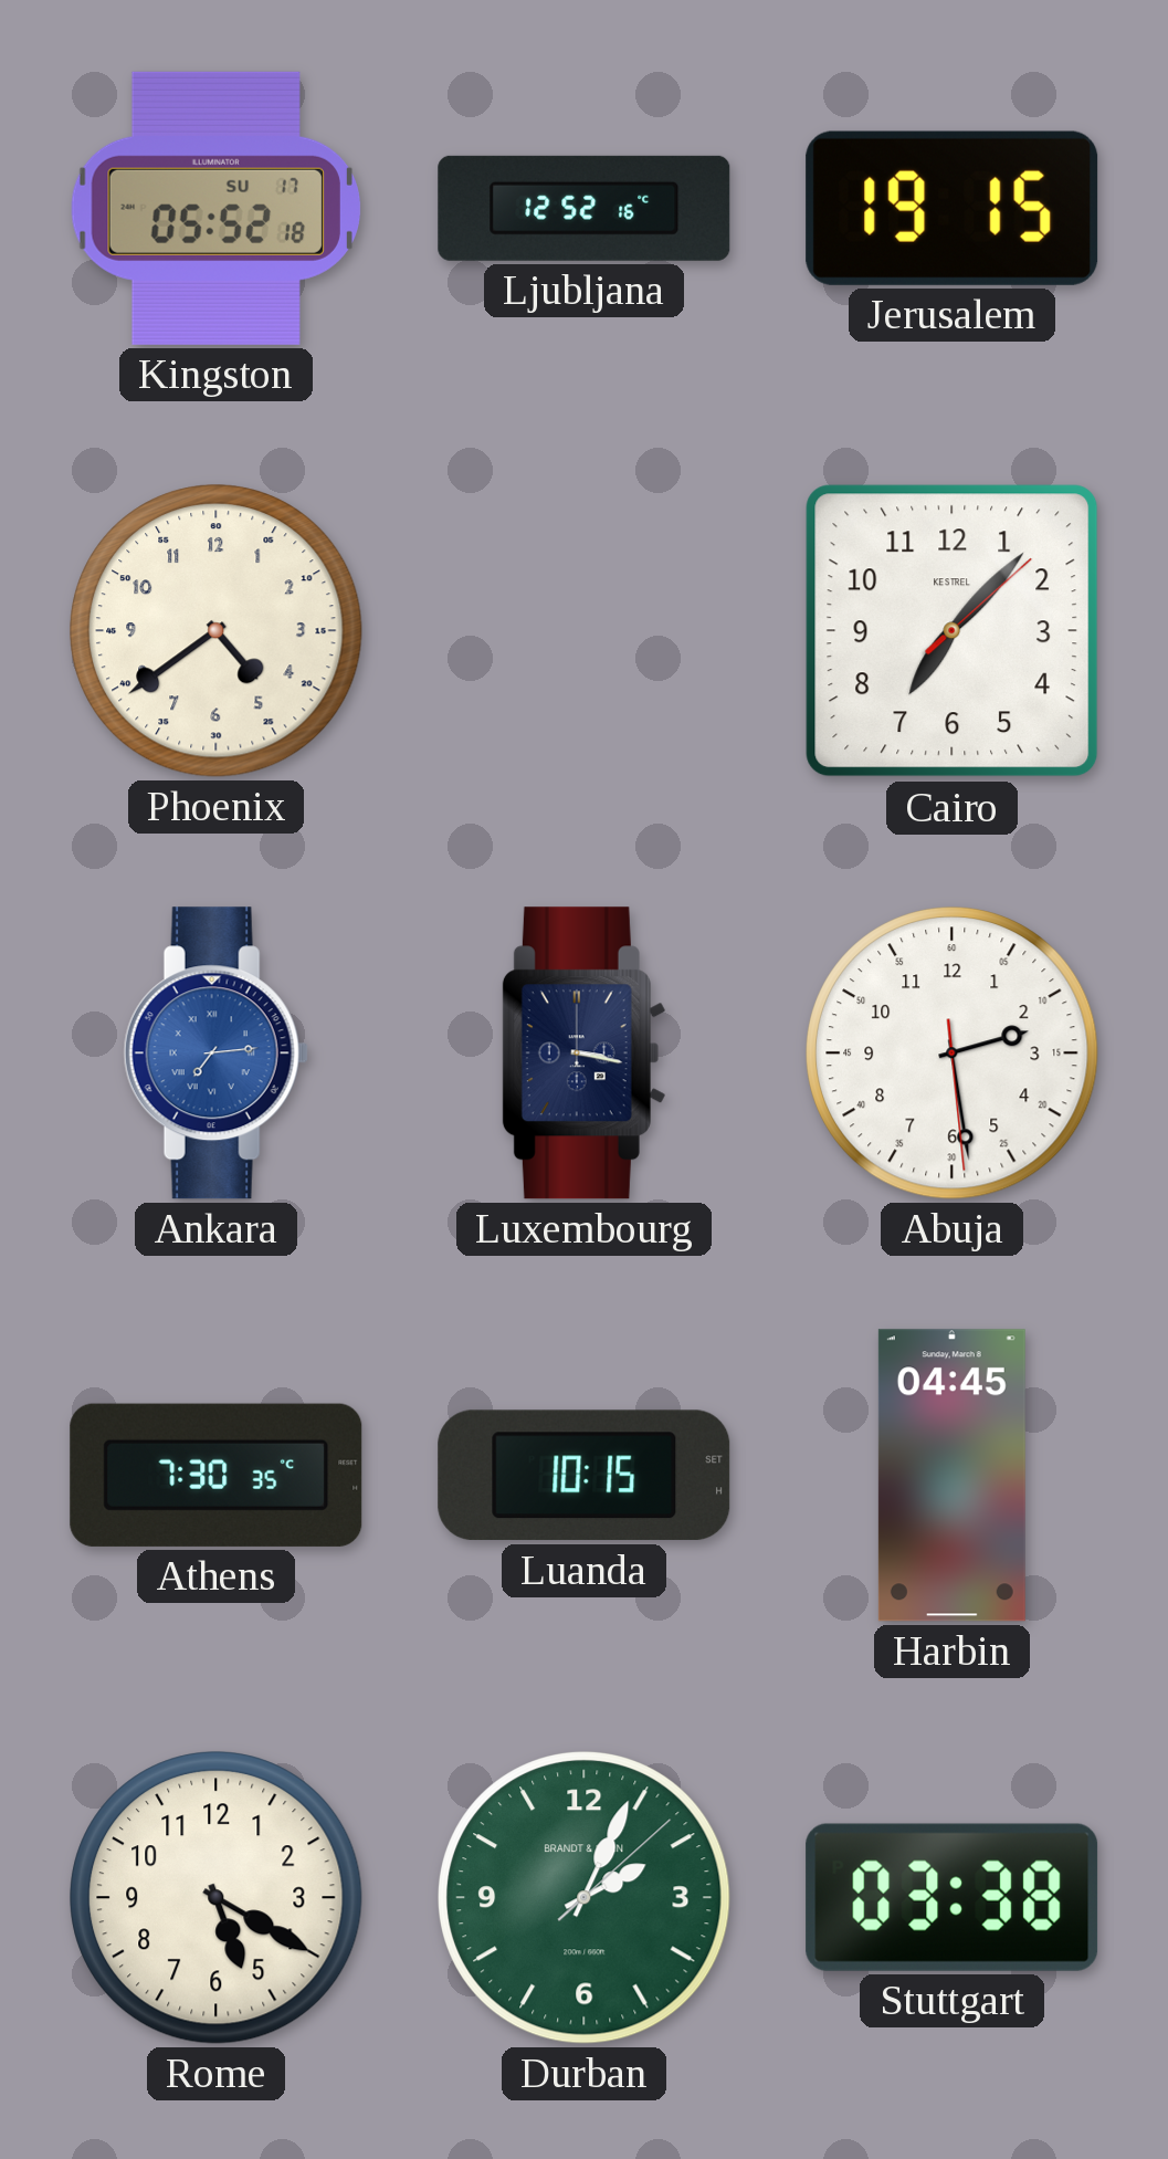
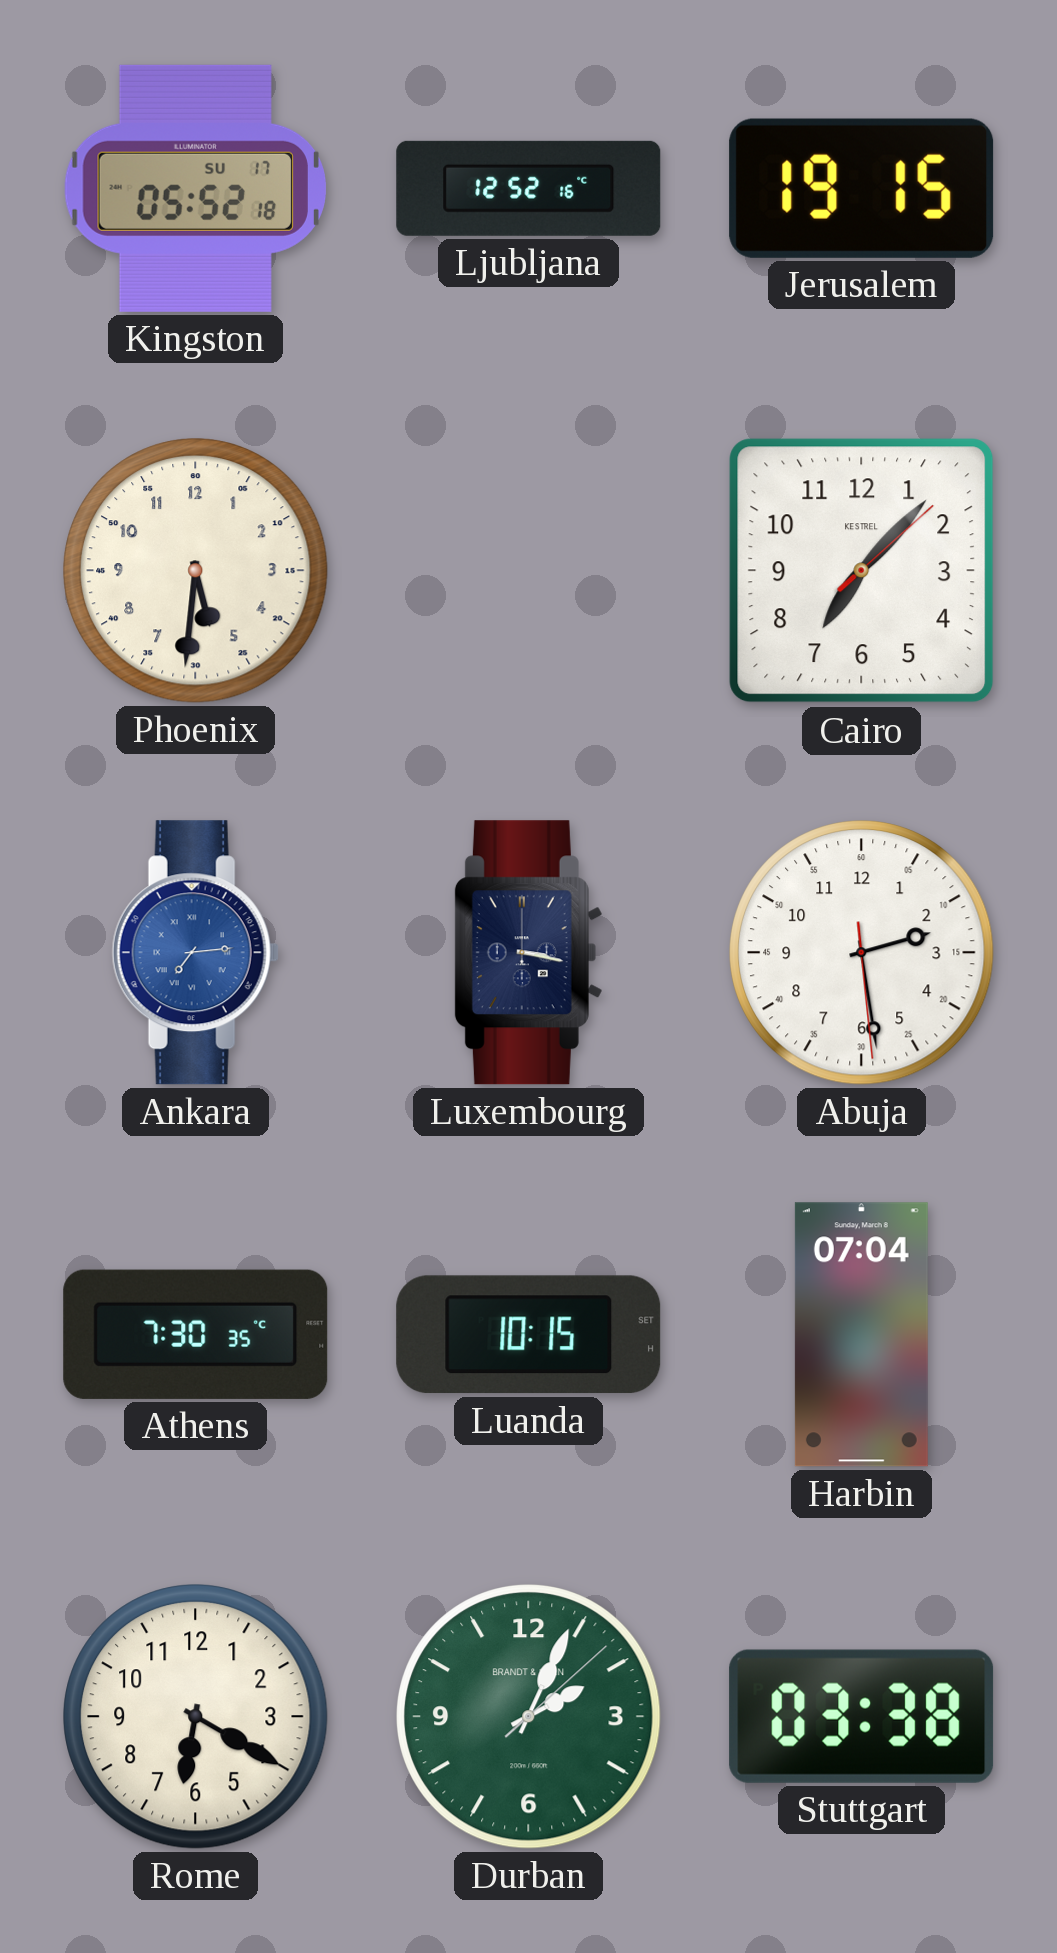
Phoenix: 4:39 -> 5:31 (196, 571)
Harbin: 04:45 -> 07:04 (861, 1335)
Rome: 5:20 -> 6:20 (196, 1717)
